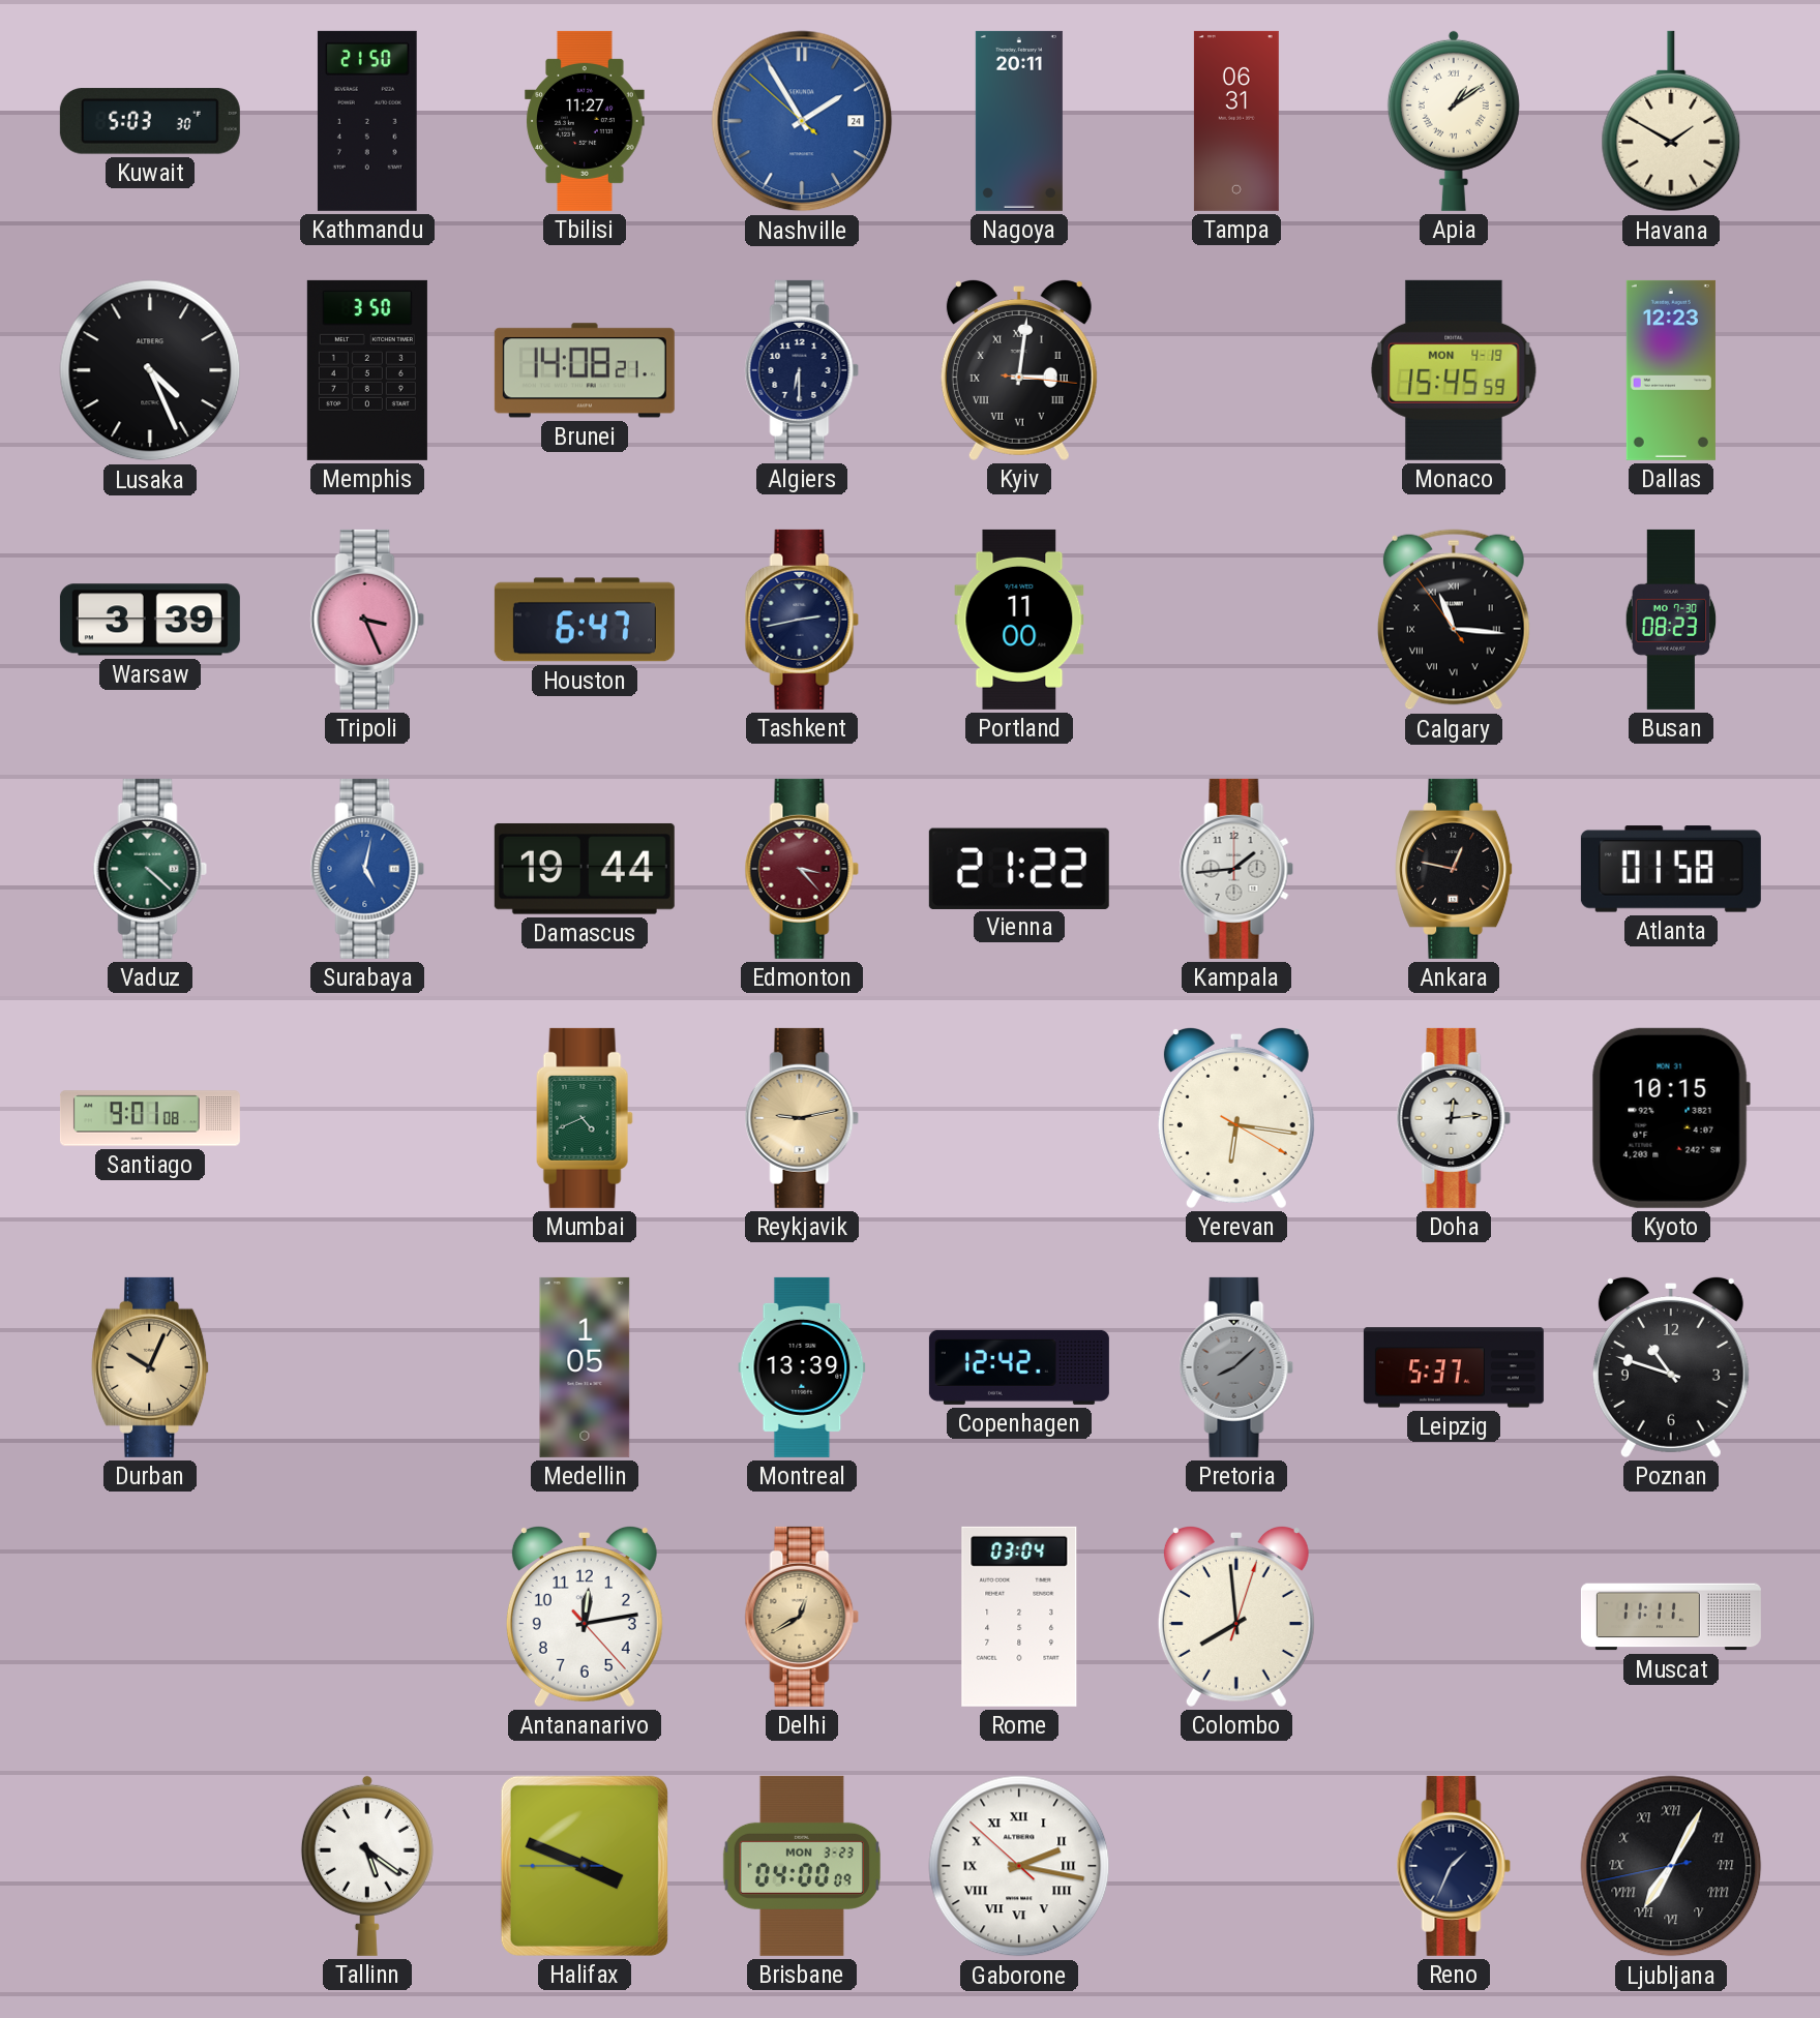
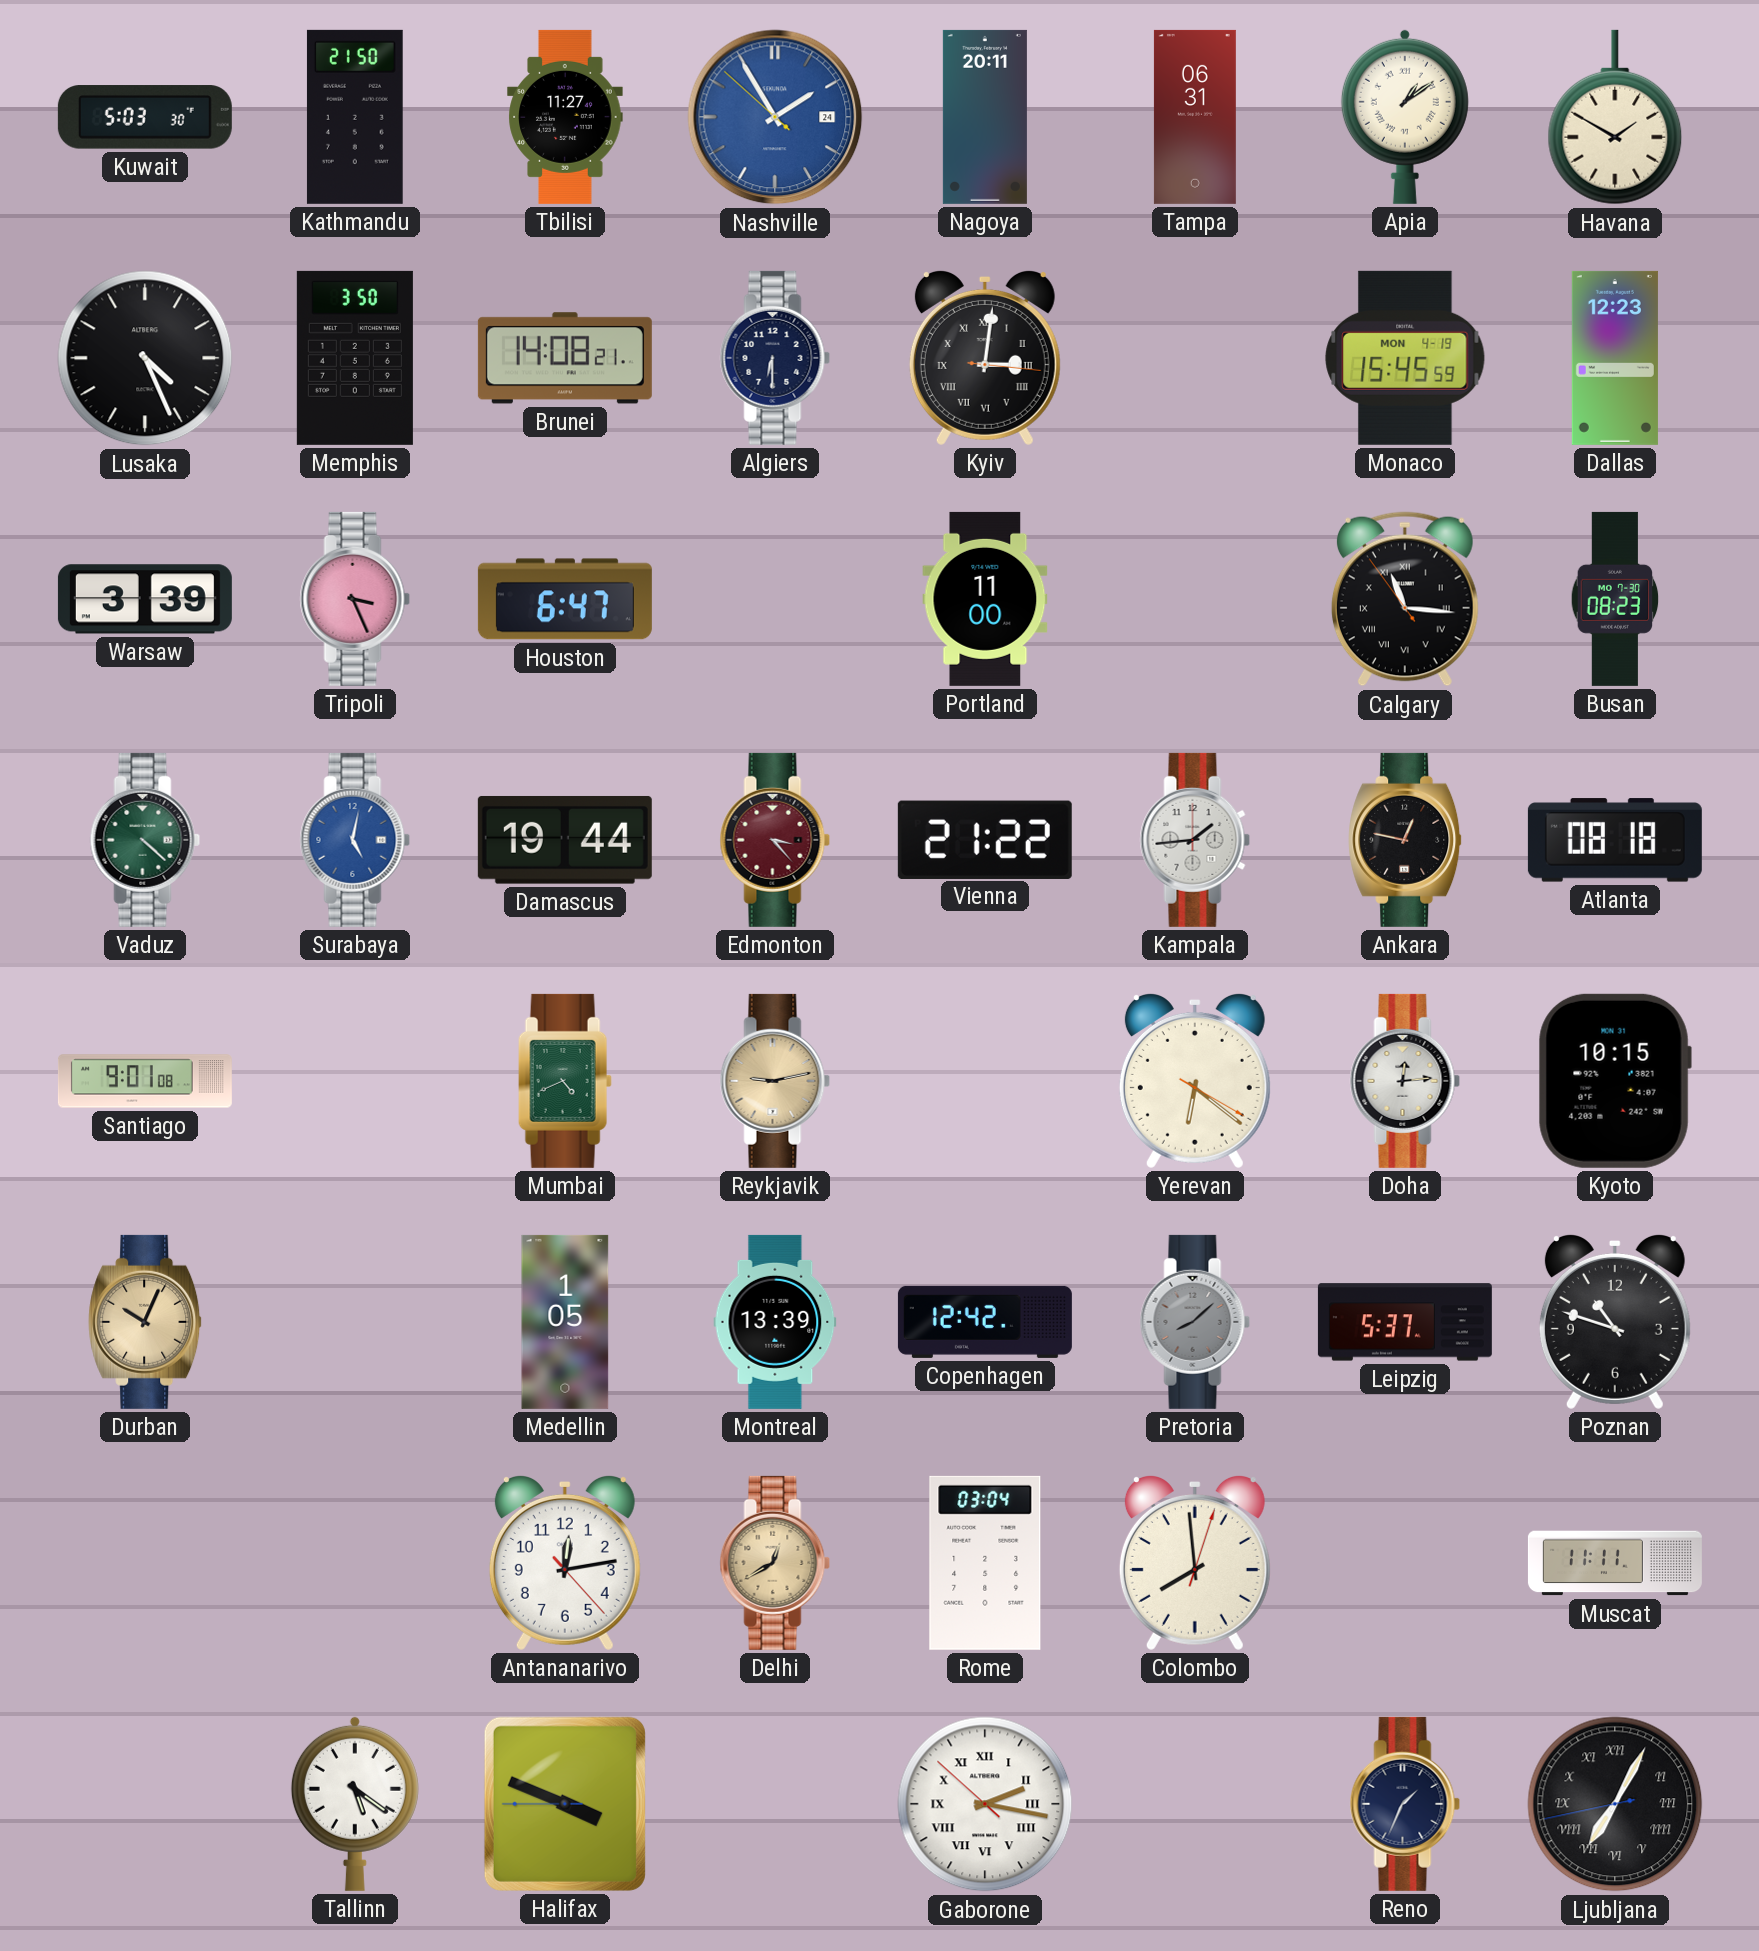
Tashkent: 2:43 -> none (802, 620)
Atlanta: 01:58 -> 08:18 (1615, 840)
Yerevan: 6:16 -> 6:21 (1195, 1080)
Brisbane: 04:00 -> none (802, 1866)
